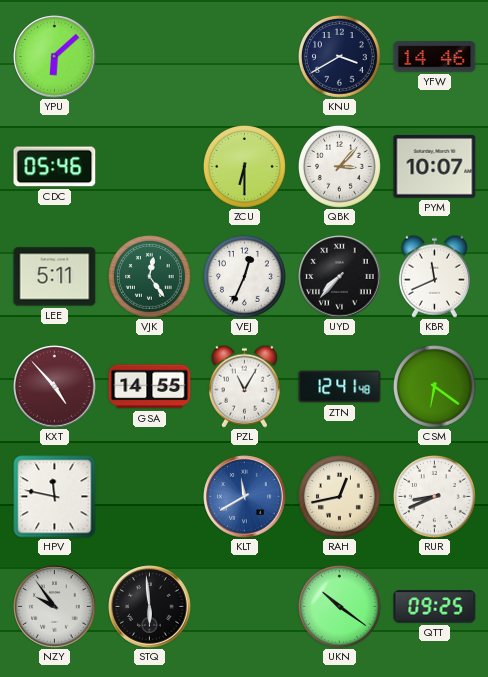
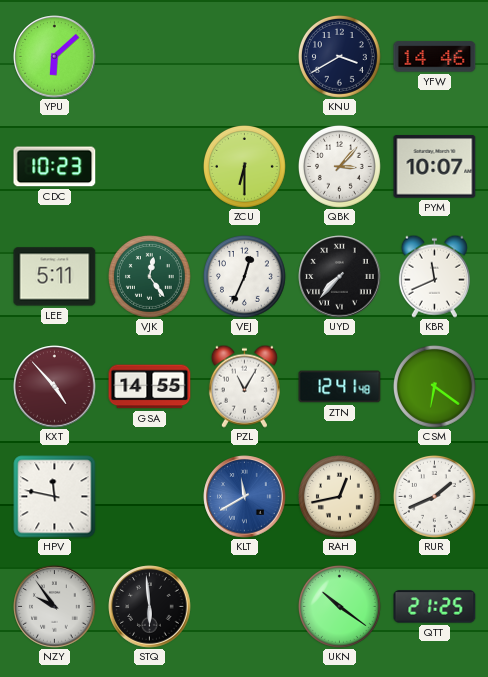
CDC: 05:46 -> 10:23 (55, 167)
RUR: 8:41 -> 1:41 (434, 496)
QTT: 09:25 -> 21:25 (435, 607)
